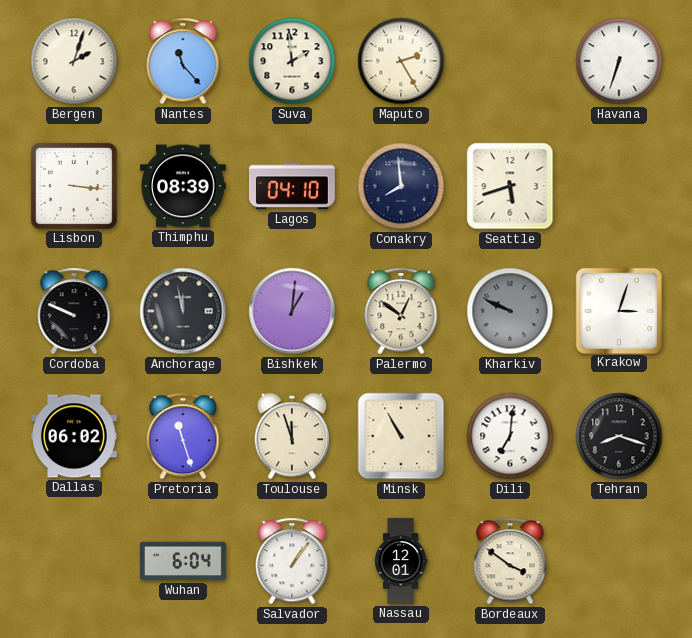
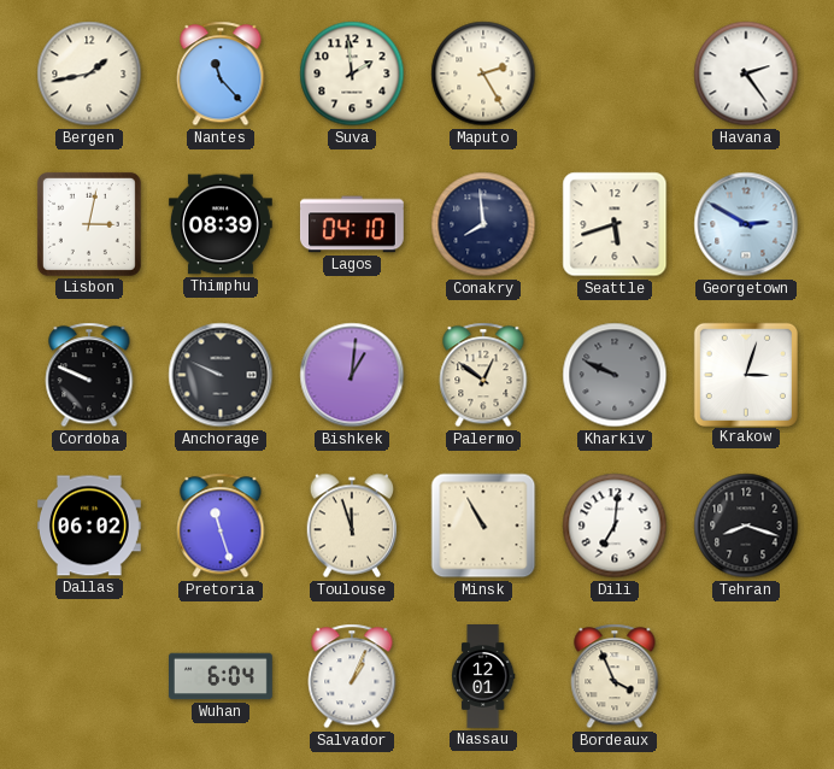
Bergen: 2:03 -> 1:43 (89, 74)
Havana: 6:33 -> 2:24 (746, 74)
Lisbon: 3:16 -> 3:02 (89, 224)
Georgetown: none -> 2:50 (746, 224)
Anchorage: 11:58 -> 9:49 (221, 375)
Salvador: 1:06 -> 1:04 (352, 676)
Bordeaux: 3:51 -> 3:56 (615, 676)
